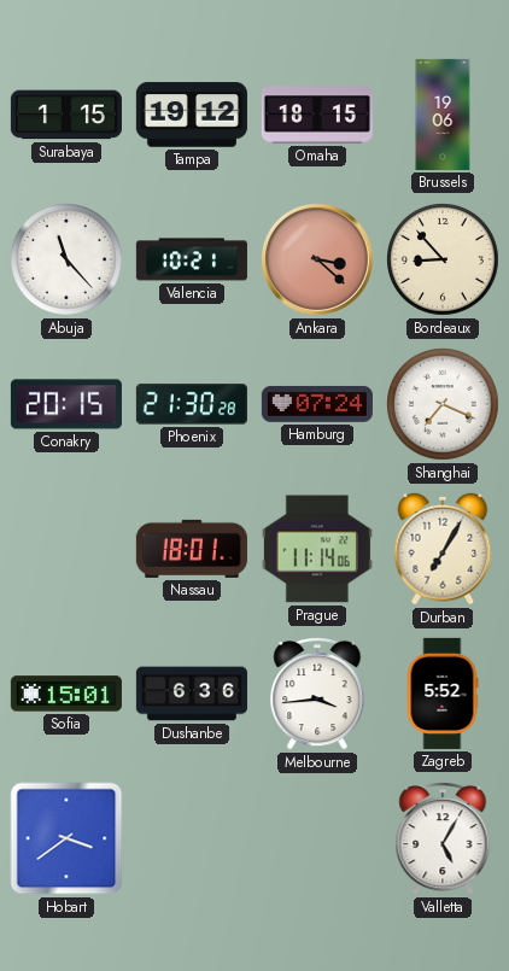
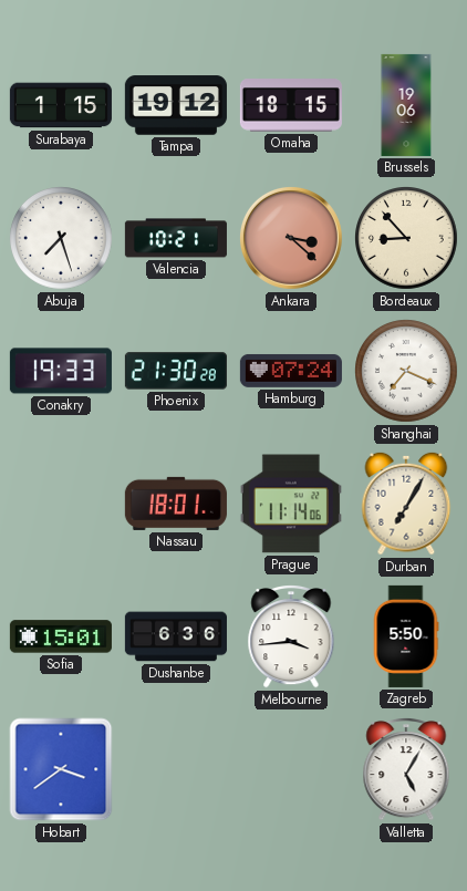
Abuja: 11:23 -> 7:27 (62, 239)
Conakry: 20:15 -> 19:33 (61, 371)
Zagreb: 5:52 -> 5:50 (406, 636)
